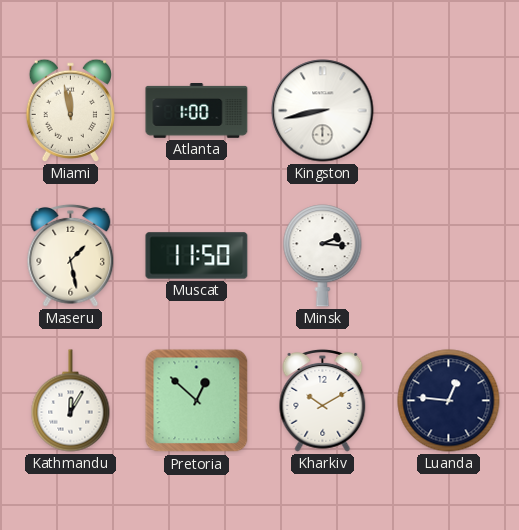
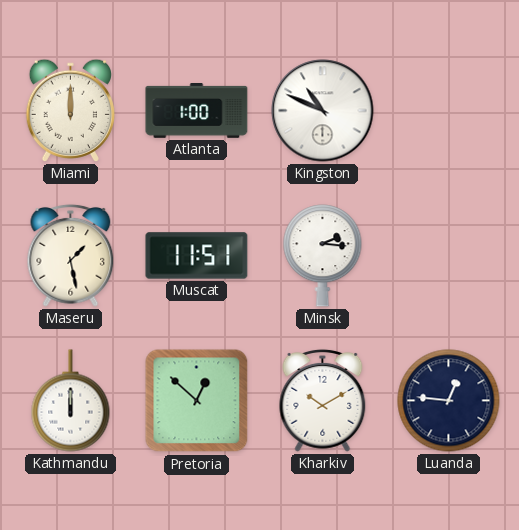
Miami: 11:58 -> 12:00 (70, 110)
Kingston: 8:43 -> 10:49 (323, 111)
Muscat: 11:50 -> 11:51 (197, 256)
Kathmandu: 12:05 -> 12:00 (71, 401)
